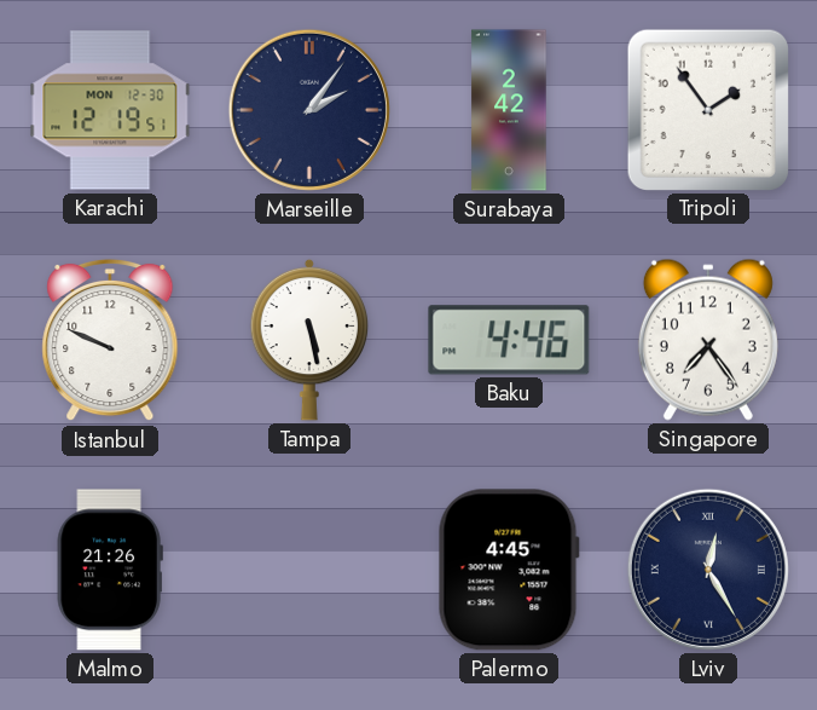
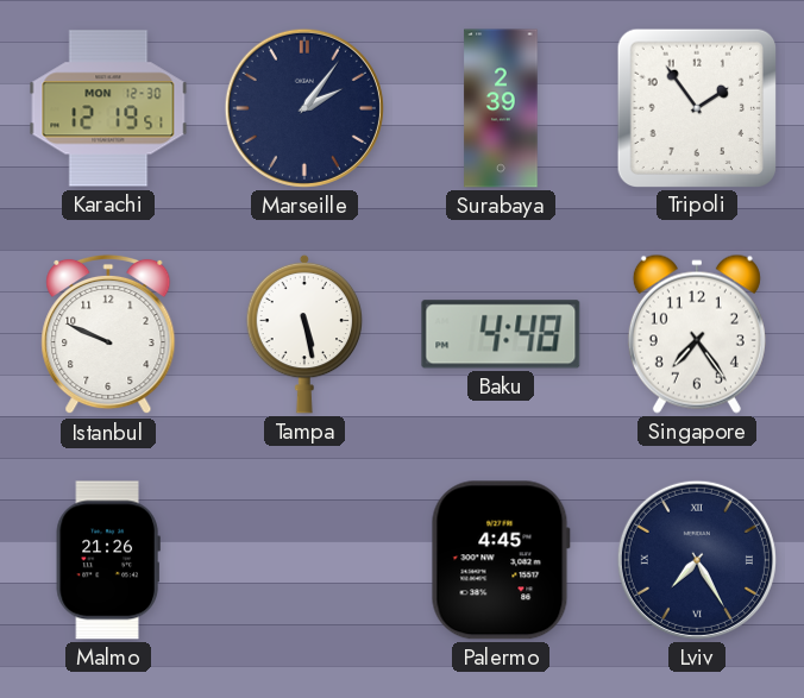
Surabaya: 2:42 -> 2:39 (501, 108)
Baku: 4:46 -> 4:48 (501, 334)
Lviv: 12:25 -> 7:25 (697, 560)
